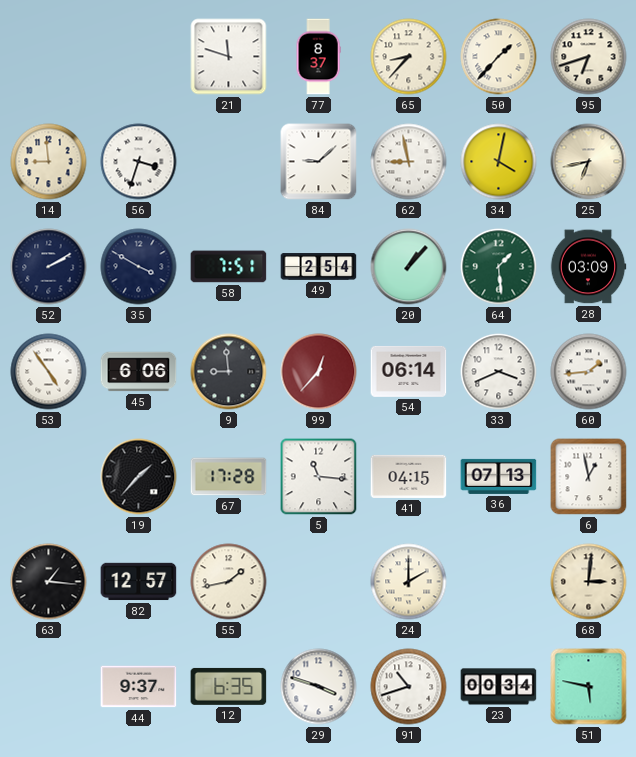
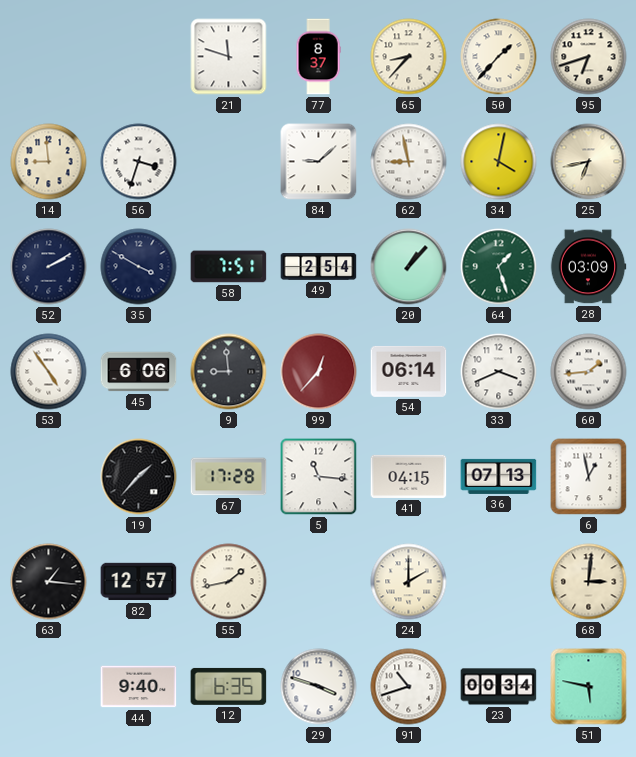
64: 1:29 -> 1:27 (499, 267)
44: 9:37 -> 9:40 (139, 687)
